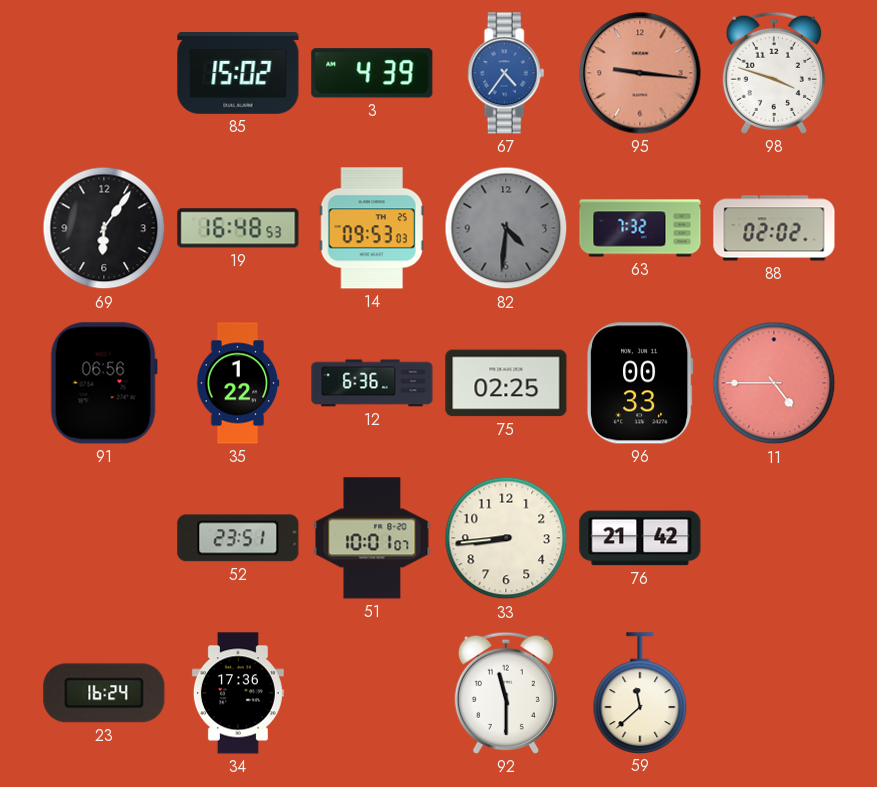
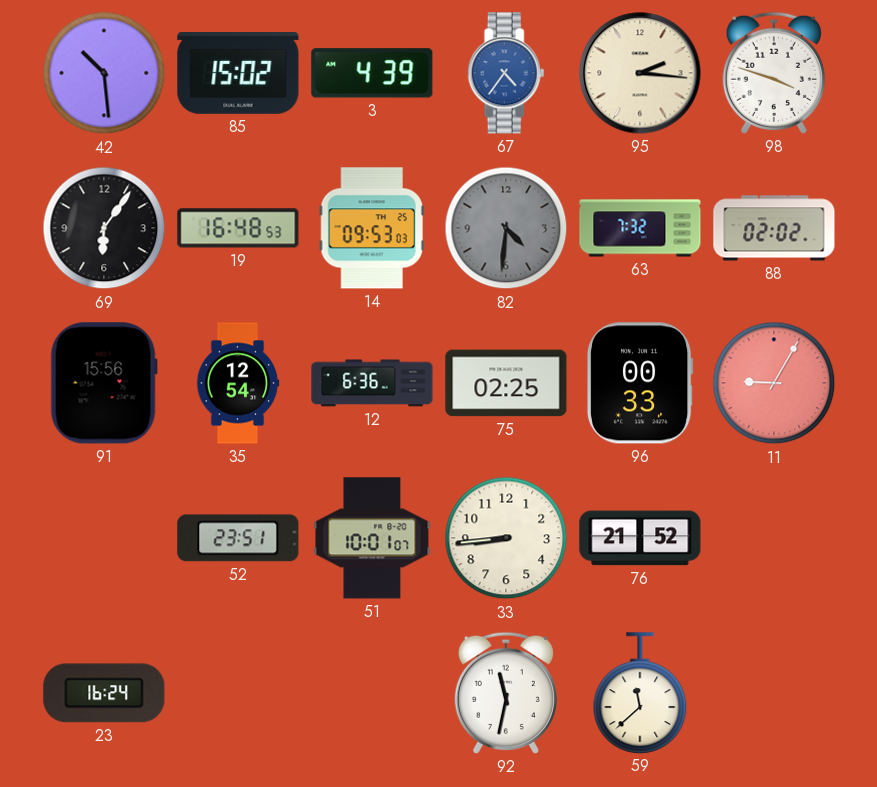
42: none -> 10:29 (104, 73)
95: 9:16 -> 2:16 (640, 73)
95 dial: salmon -> cream (640, 73)
91: 06:56 -> 15:56 (104, 383)
35: 1:22 -> 12:54 (238, 383)
11: 4:45 -> 9:05 (774, 383)
76: 21:42 -> 21:52 (640, 538)
34: 17:36 -> none (238, 693)
92: 11:30 -> 11:32 (506, 693)
